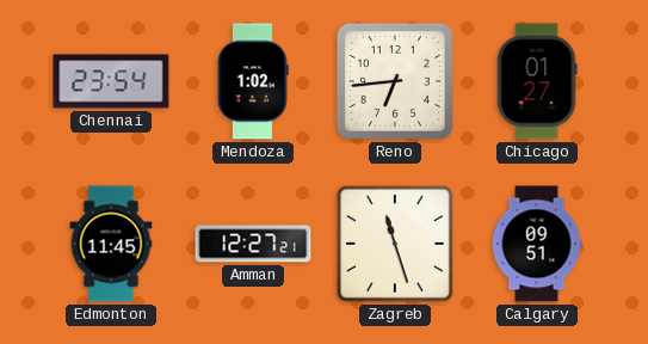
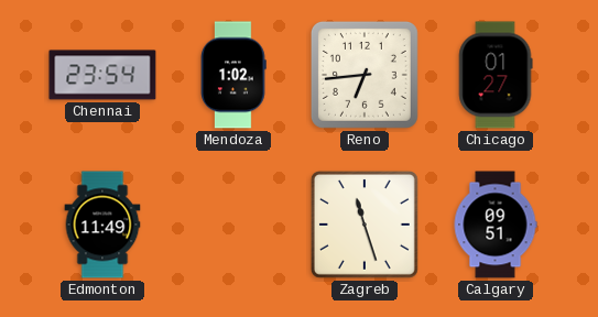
Edmonton: 11:45 -> 11:49 (102, 225)
Amman: 12:27 -> none (253, 244)
